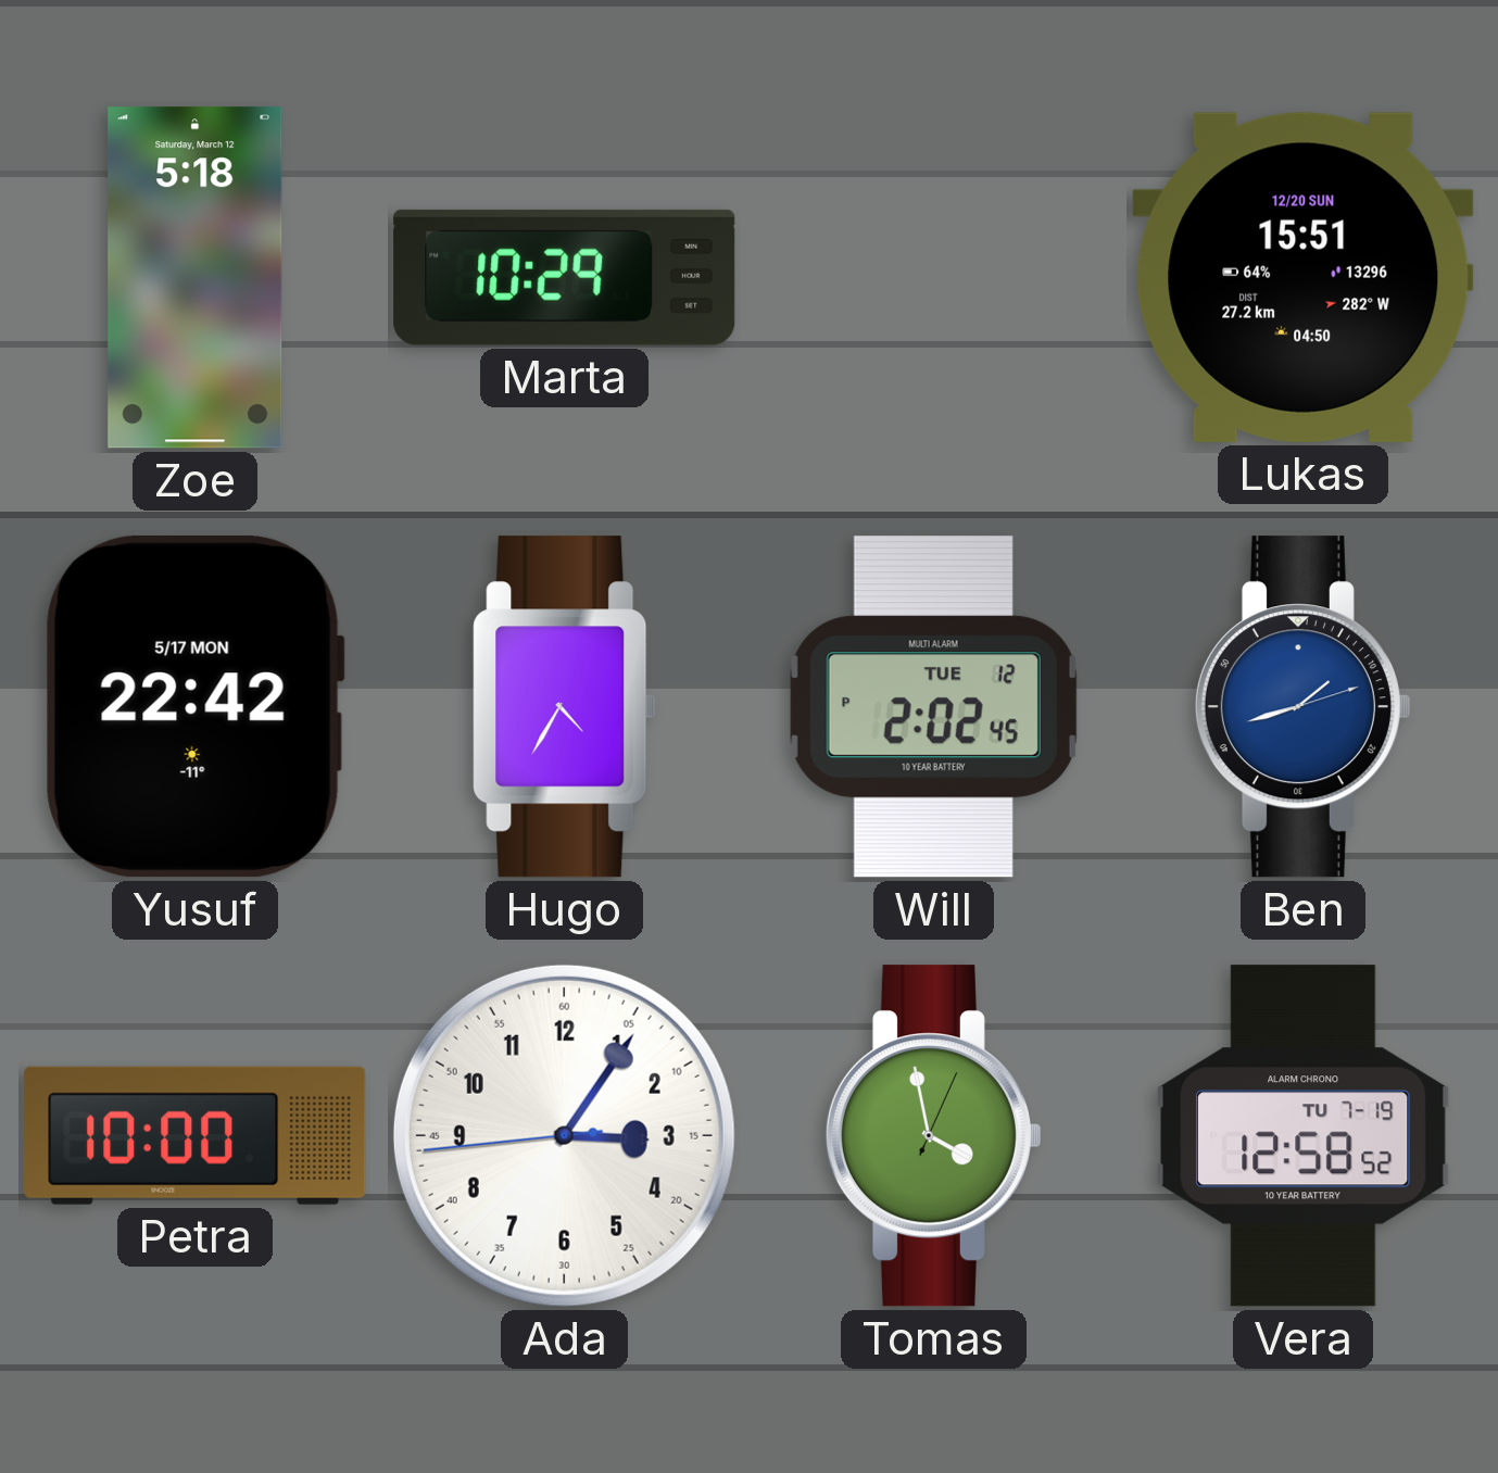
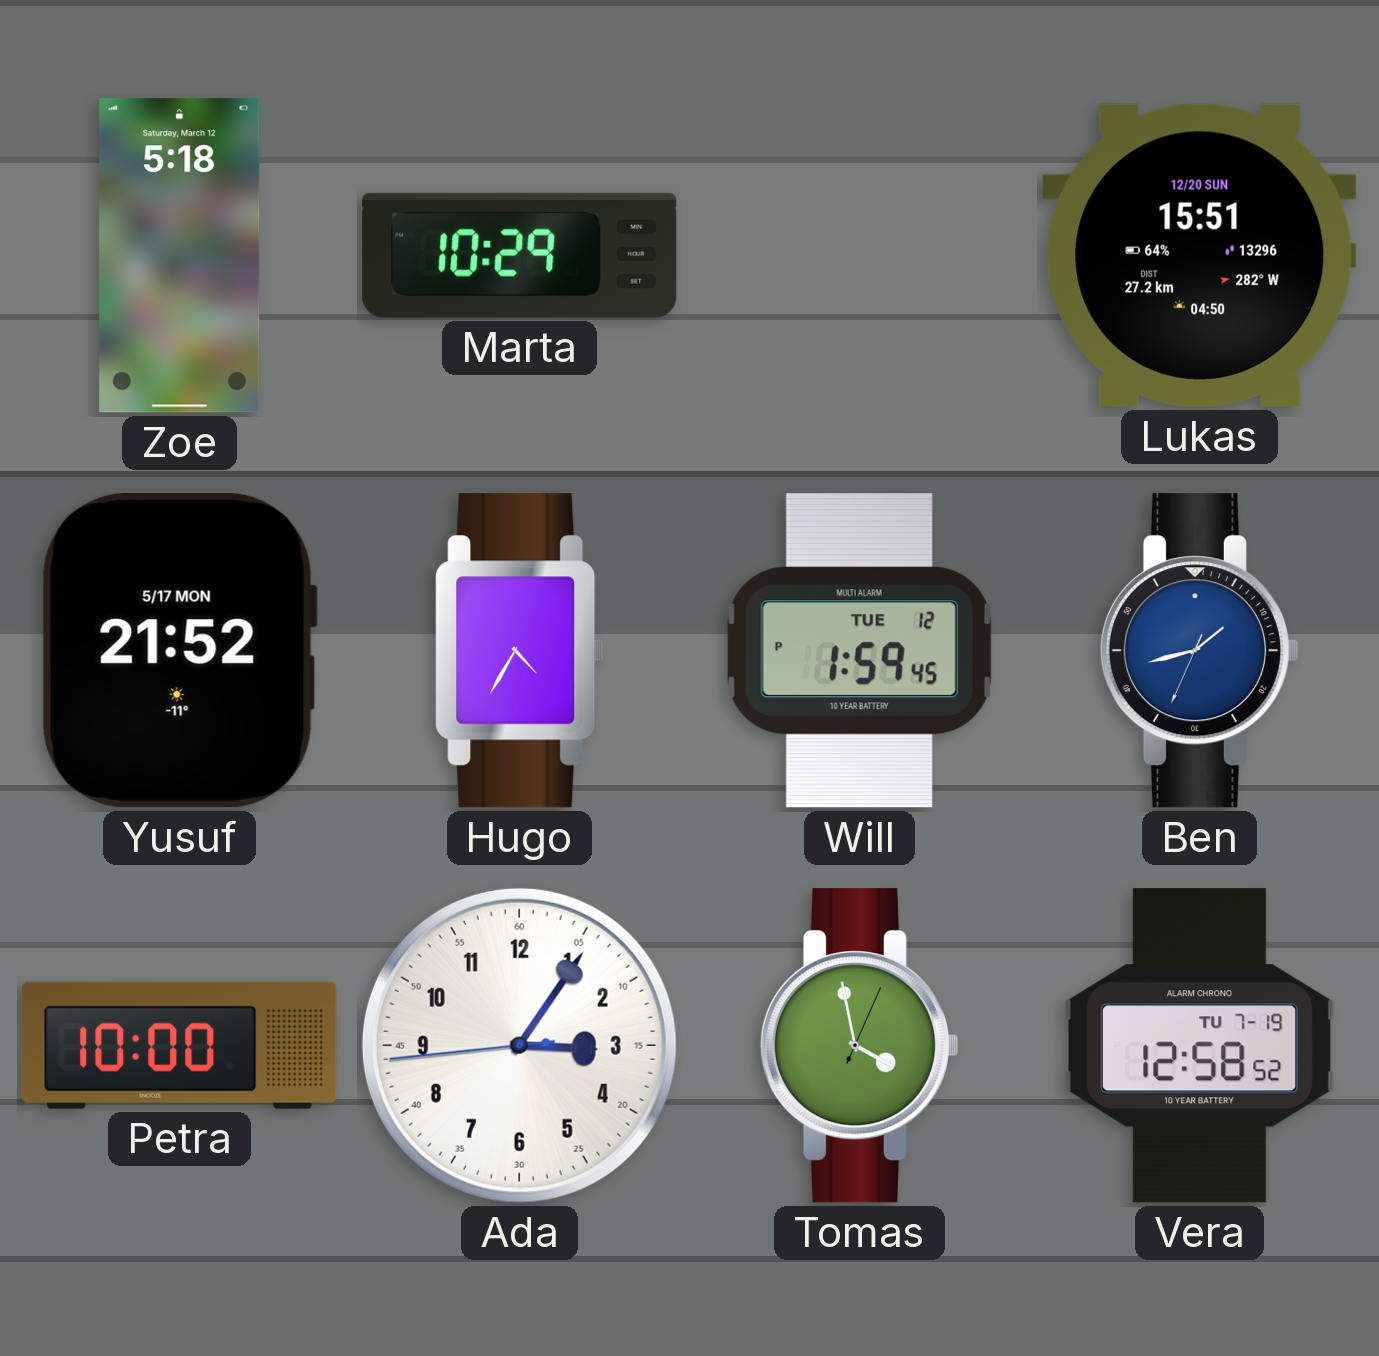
Yusuf: 22:42 -> 21:52 (179, 650)
Will: 2:02 -> 1:59 (859, 651)
Ben: 1:42:12 -> 1:42:34 (1199, 651)
